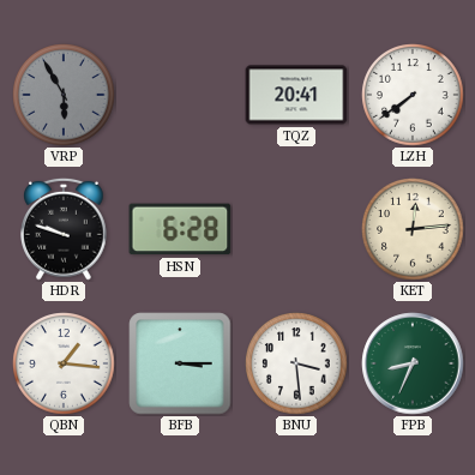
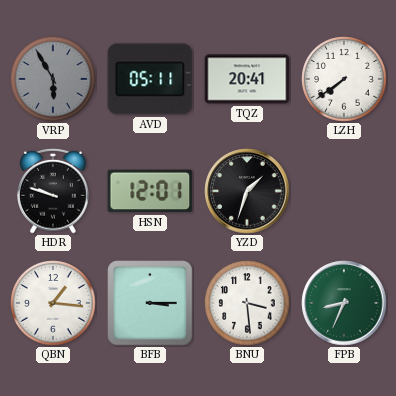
AVD: none -> 05:11 (150, 79)
HSN: 6:28 -> 12:01 (150, 191)
YZD: none -> 1:33 (247, 191)
KET: 12:14 -> none (413, 229)
